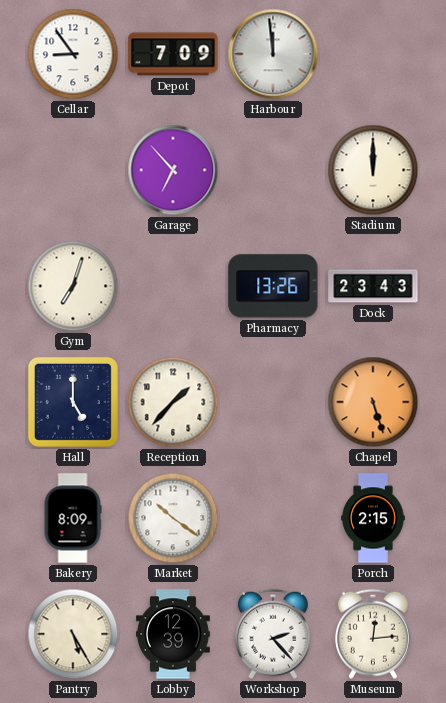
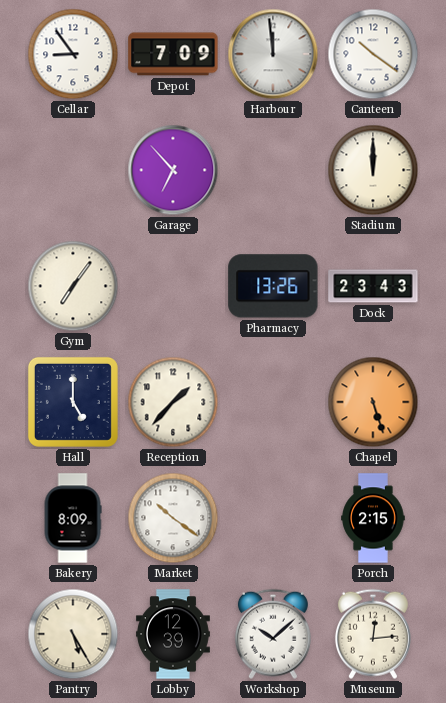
Canteen: none -> 10:21 (373, 54)
Gym: 7:03 -> 7:06 (73, 286)
Workshop: 2:23 -> 10:08 (273, 634)
